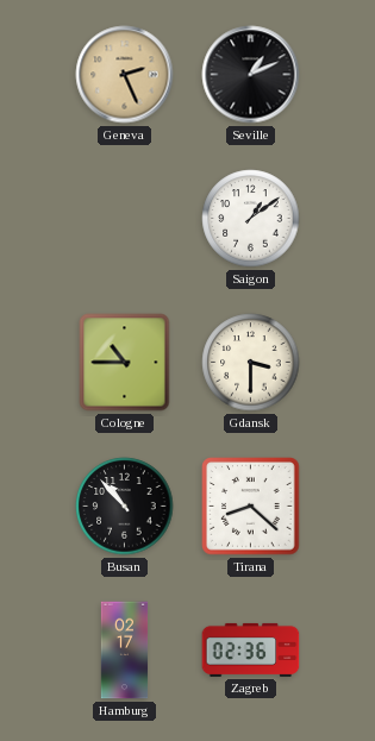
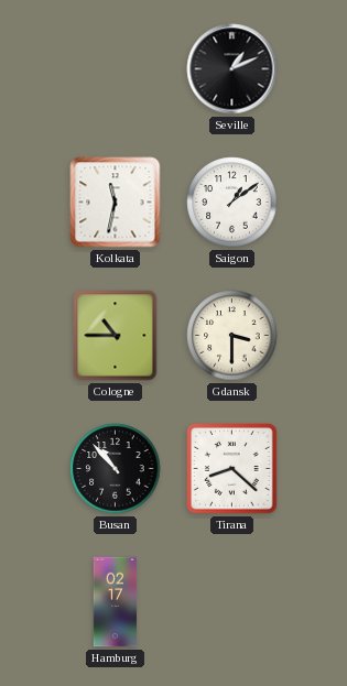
Geneva: 2:26 -> none (125, 75)
Kolkata: none -> 11:32 (116, 203)
Zagreb: 02:36 -> none (251, 649)
